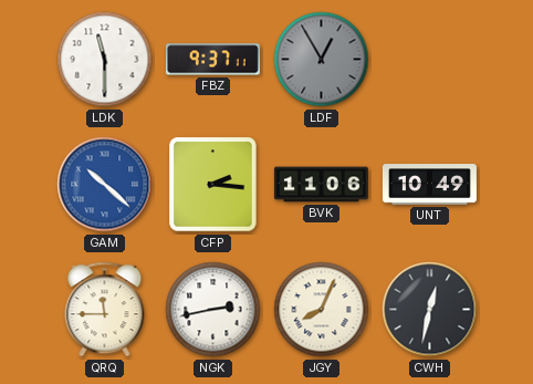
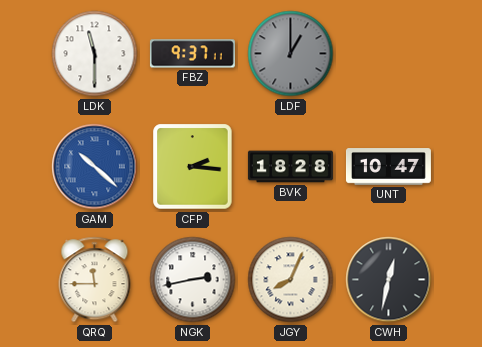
LDF: 12:55 -> 1:00 (291, 54)
BVK: 11:06 -> 18:28 (290, 167)
UNT: 10:49 -> 10:47 (388, 167)
